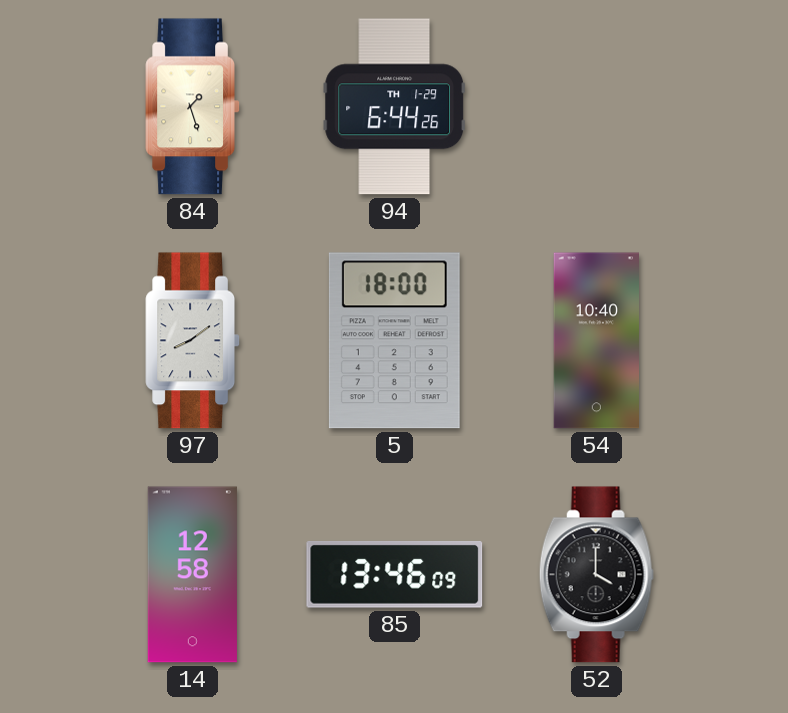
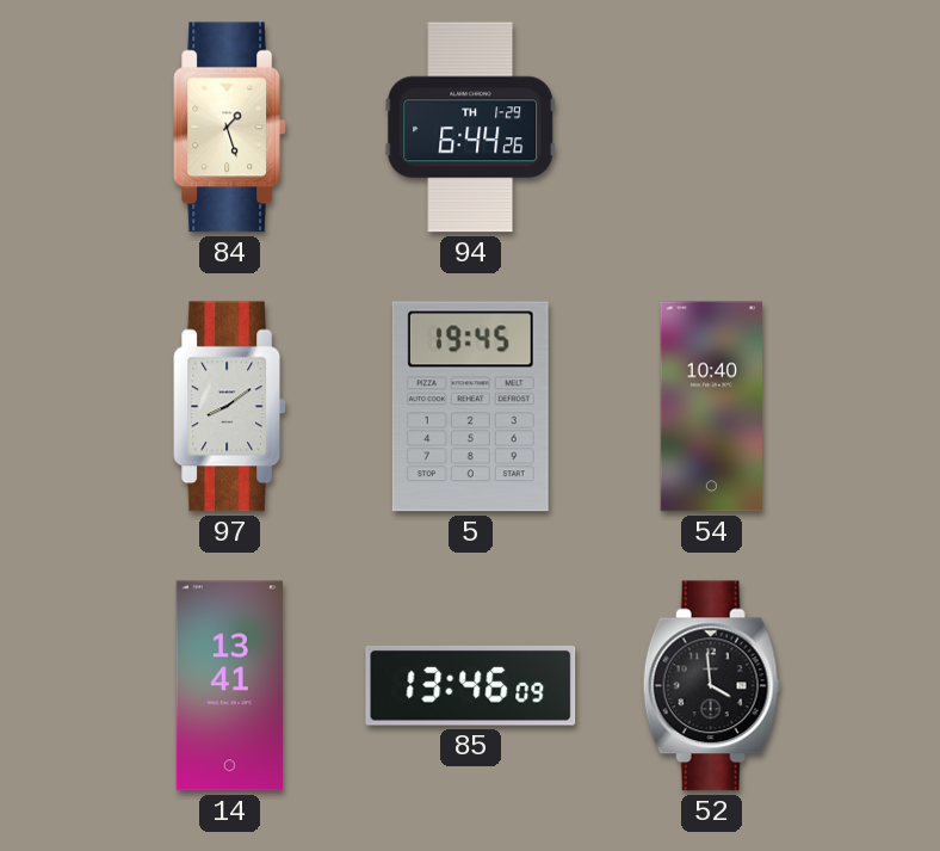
5: 18:00 -> 19:45 (470, 407)
14: 12:58 -> 13:41 (229, 686)
52: 4:00 -> 3:59 (711, 686)
